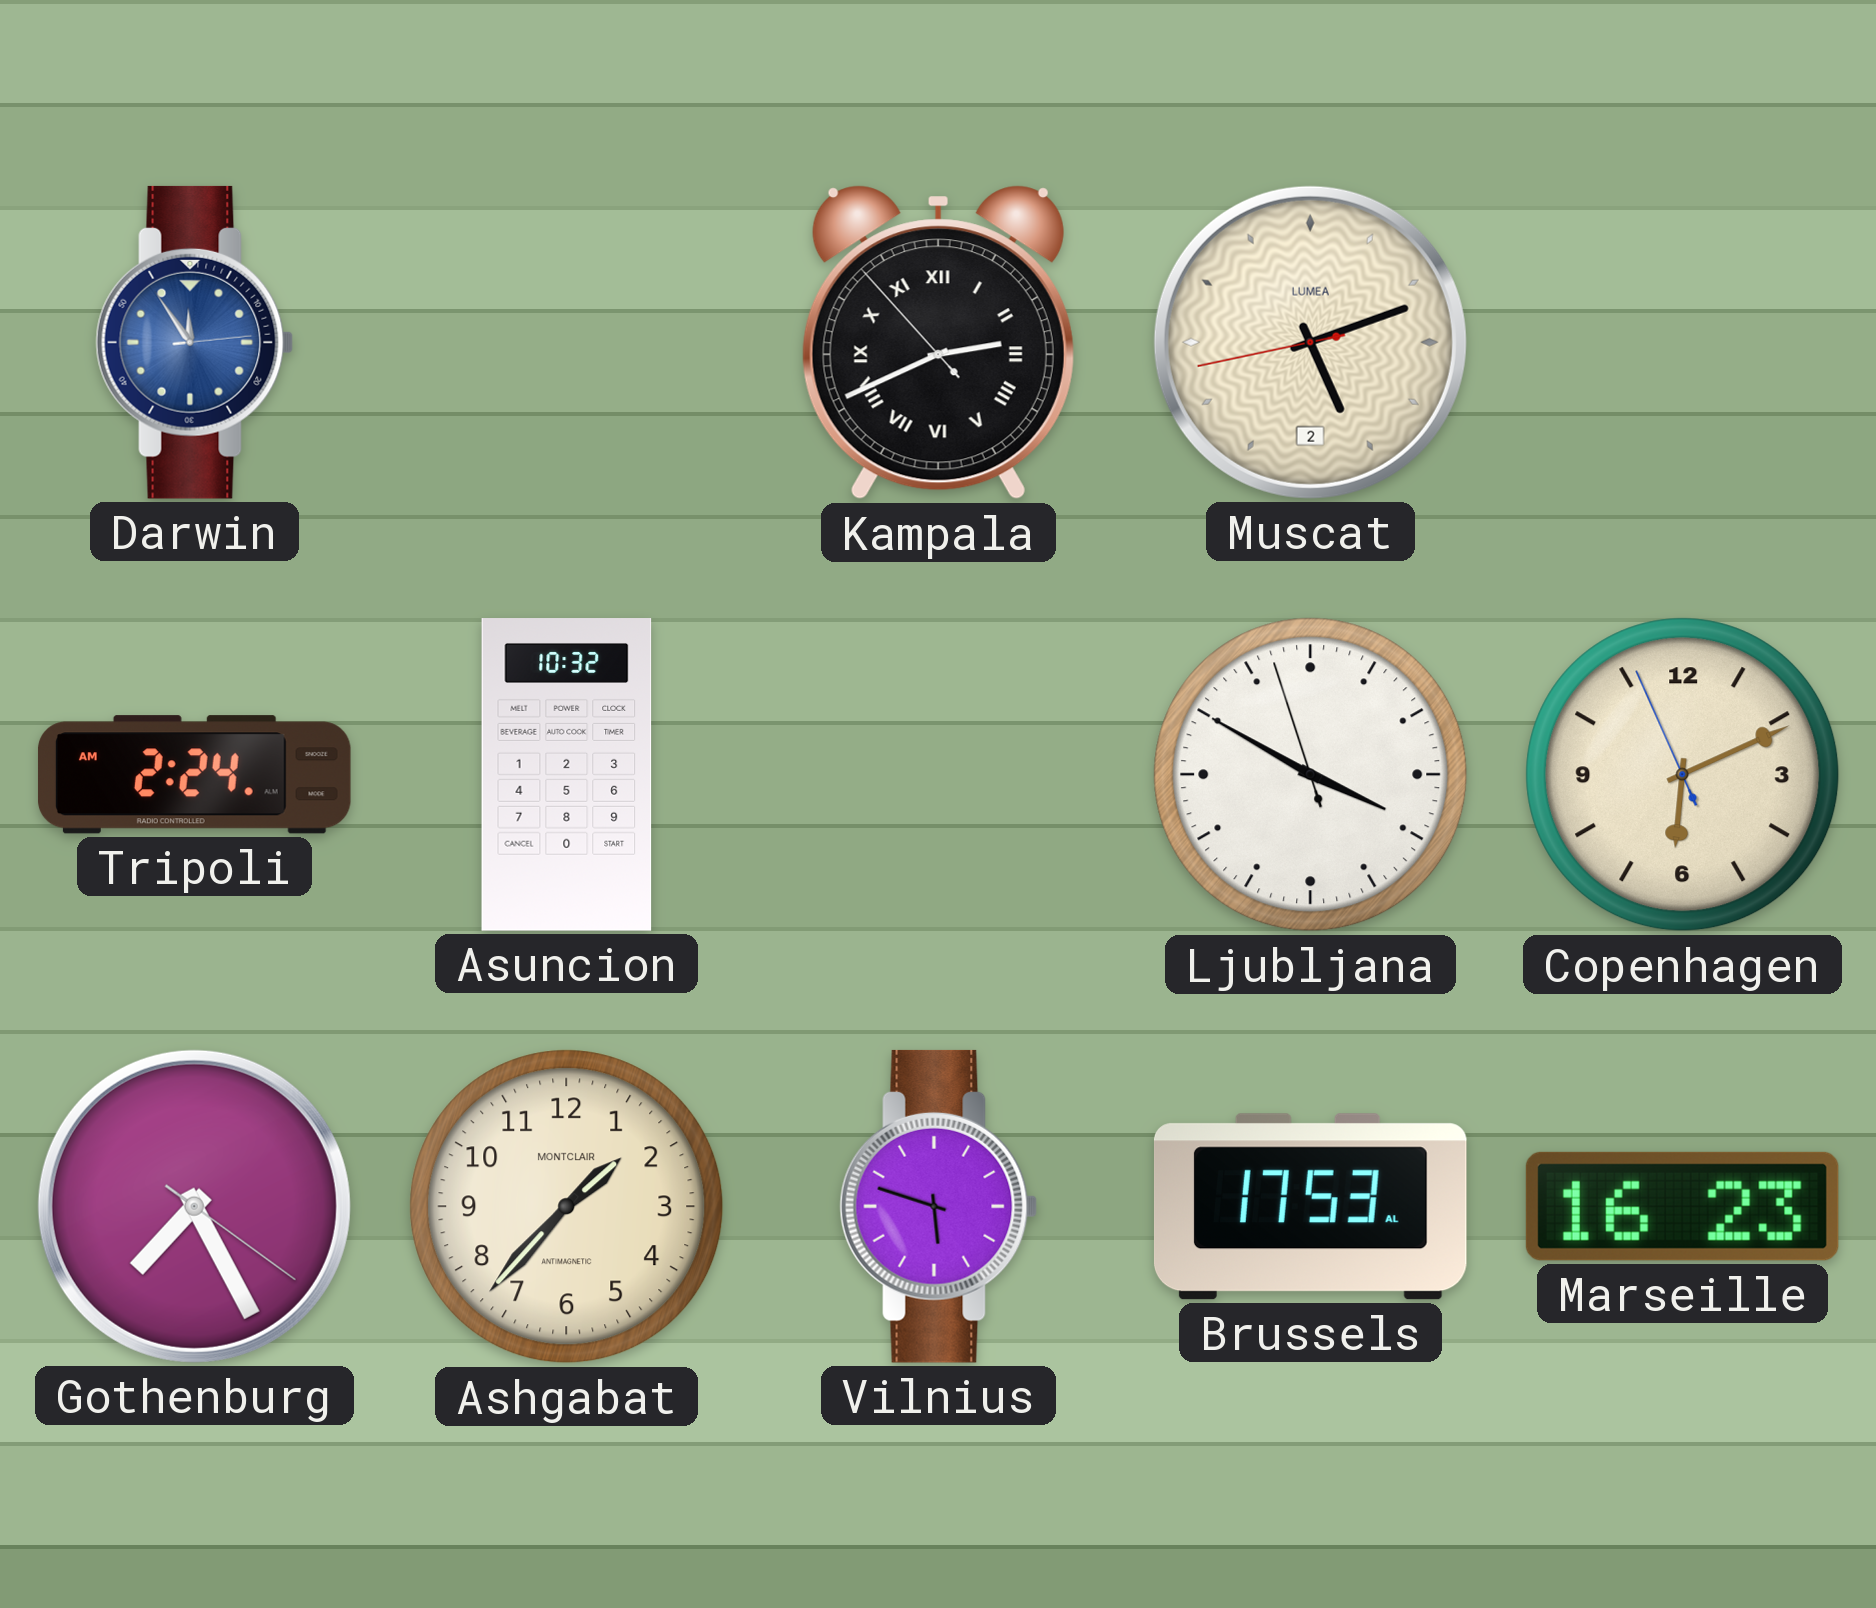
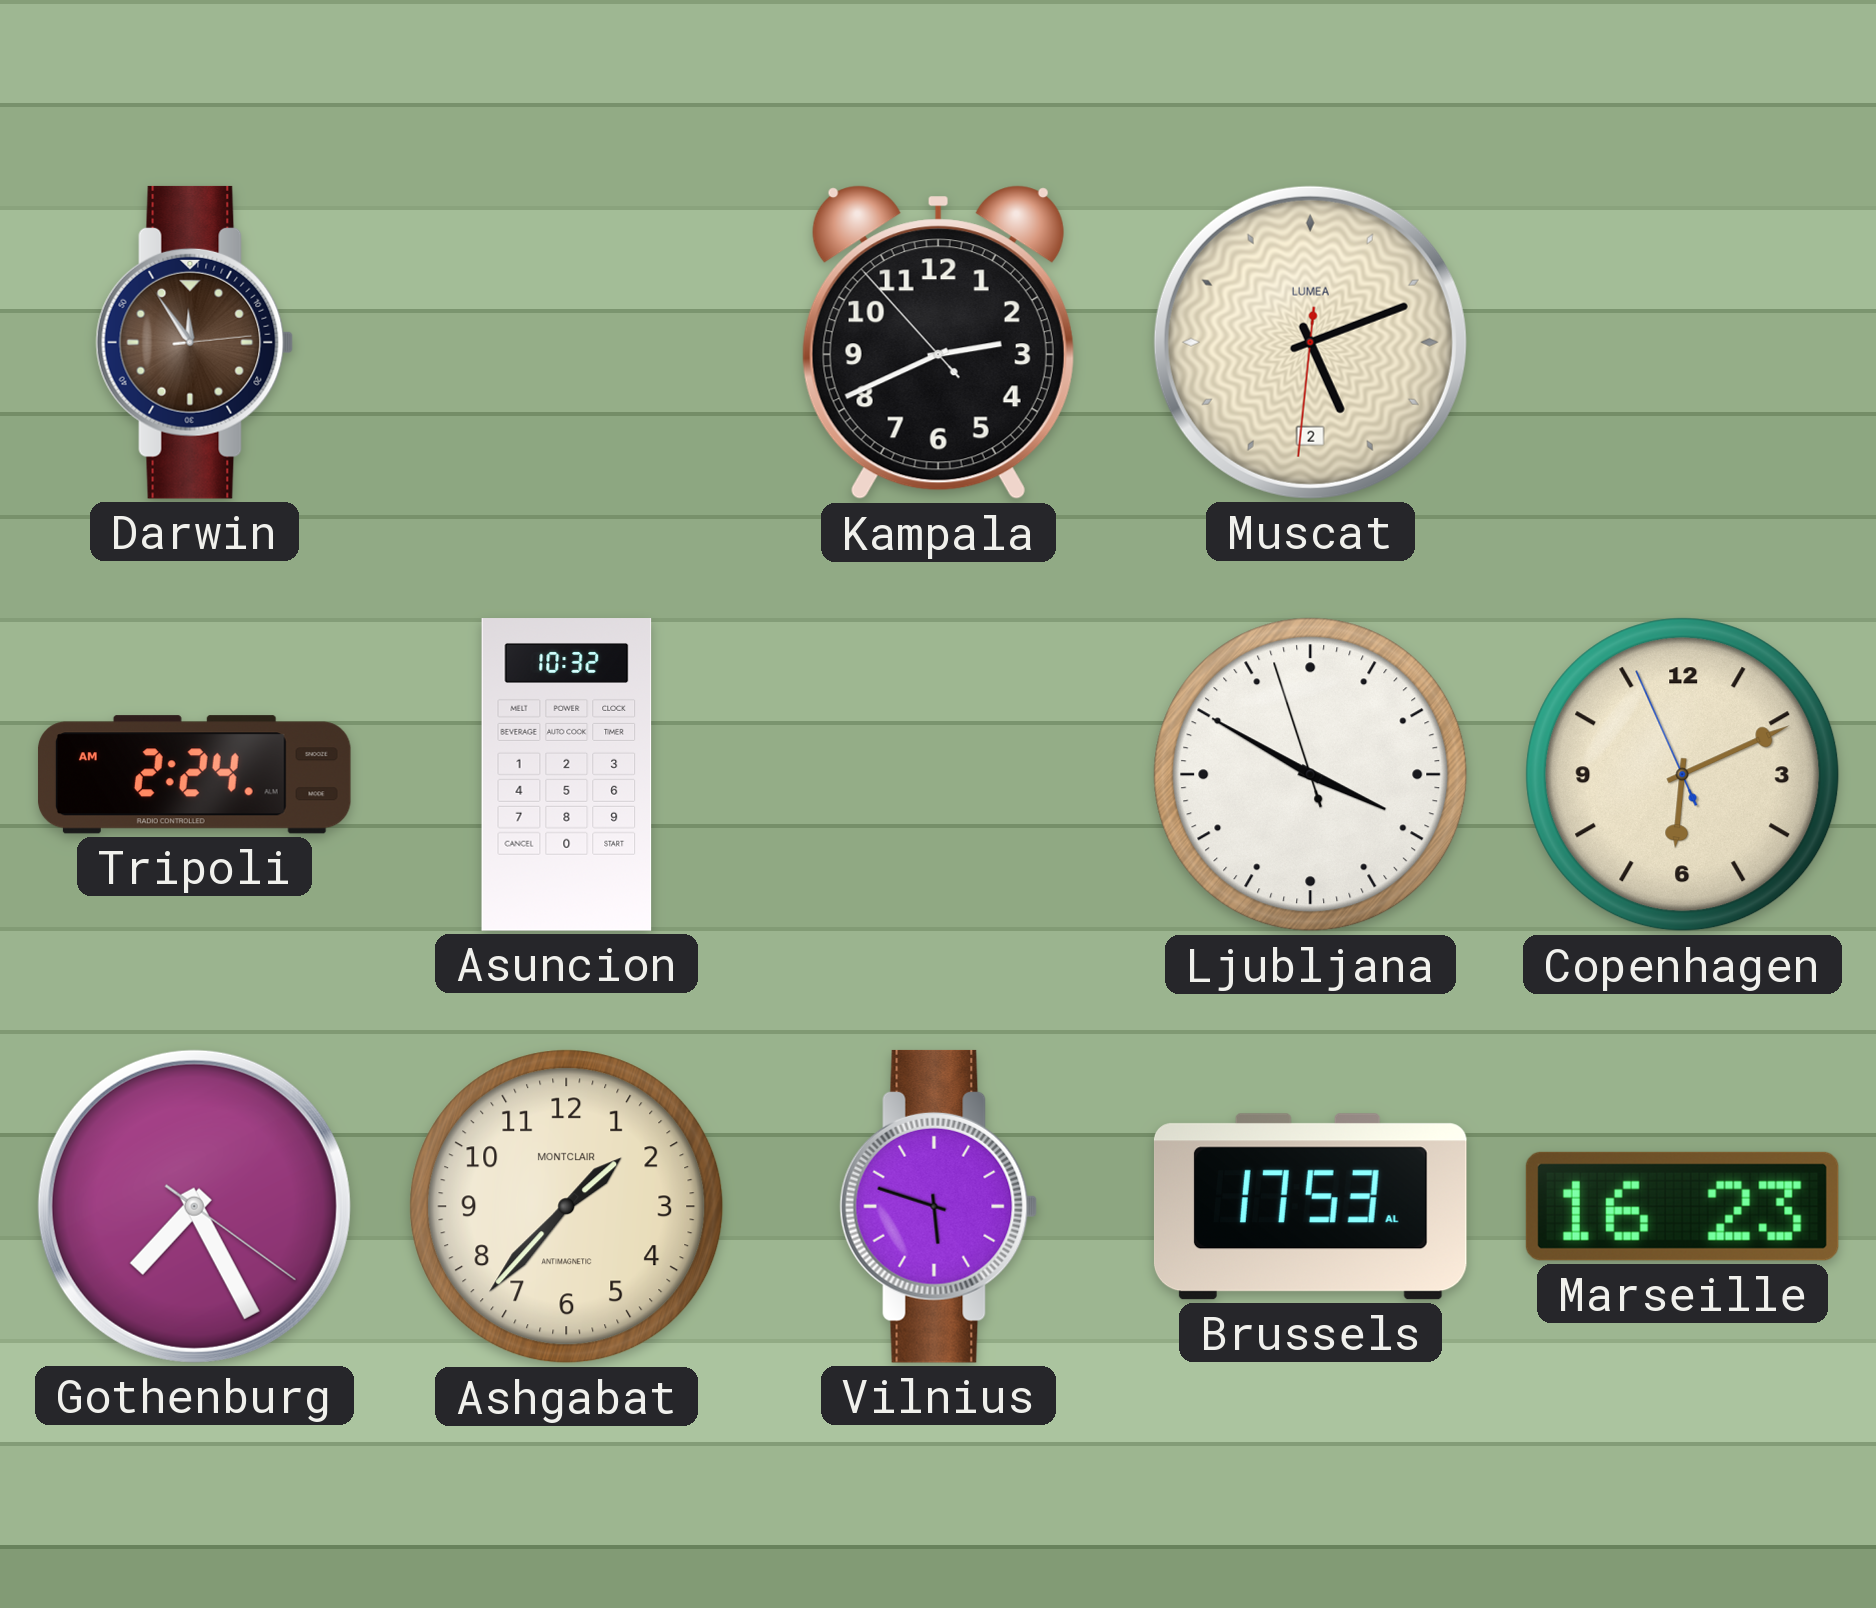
Darwin dial: blue -> brown (195, 342)
Kampala numerals: Roman -> Arabic (938, 343)
Muscat: 5:11:43 -> 5:11:31 (1310, 342)
